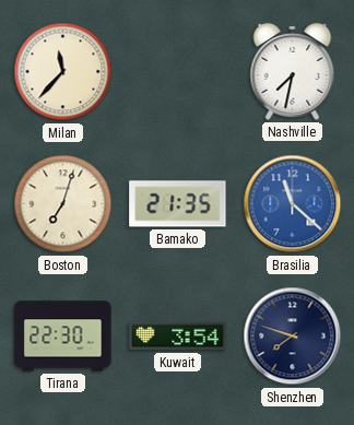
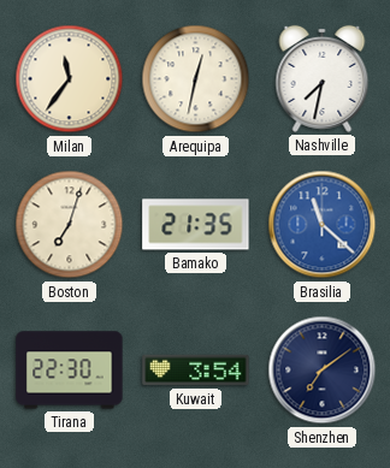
Milan: 11:37 -> 11:36 (70, 79)
Arequipa: none -> 12:32 (196, 79)
Shenzhen: 7:48 -> 7:09 (323, 371)
